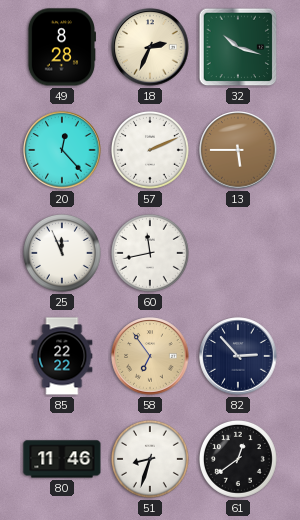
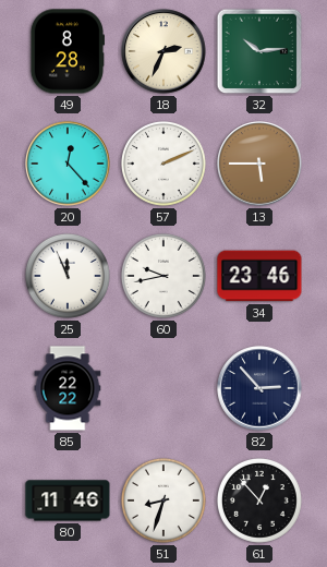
32: 10:18 -> 10:14 (259, 51)
60: 11:43 -> 9:43 (163, 276)
34: none -> 23:46 (259, 276)
58: 6:54 -> none (150, 356)
61: 12:39 -> 12:53 (259, 500)
